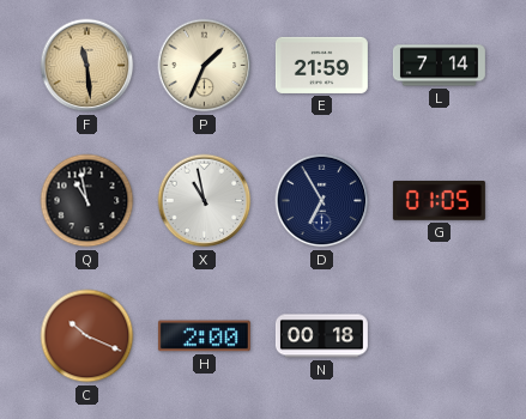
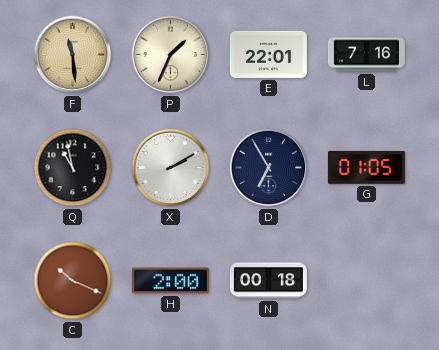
E: 21:59 -> 22:01 (268, 54)
L: 7:14 -> 7:16 (366, 55)
X: 10:58 -> 2:10 (171, 168)
